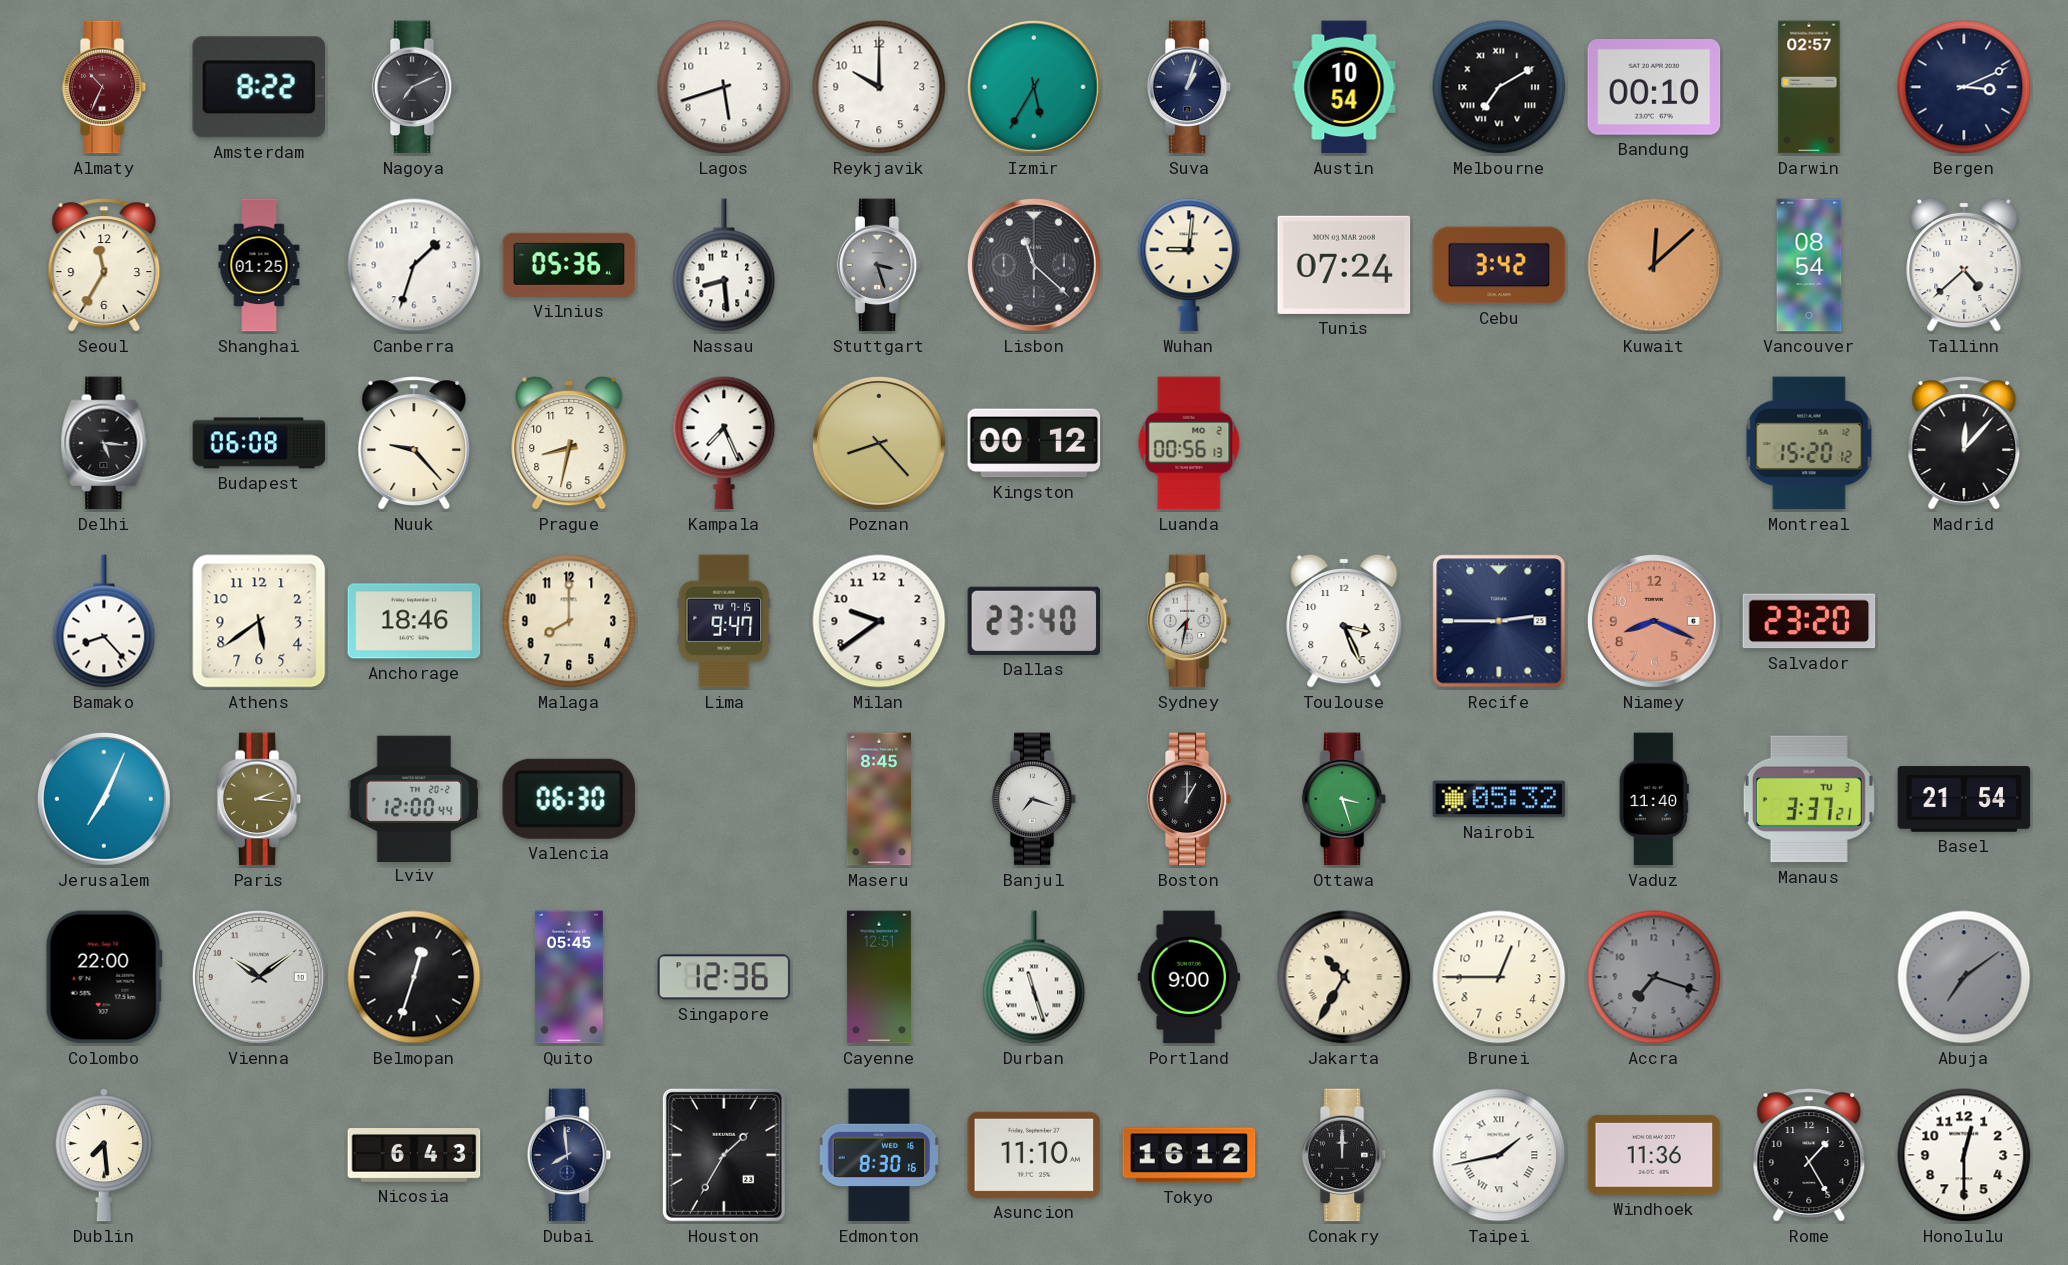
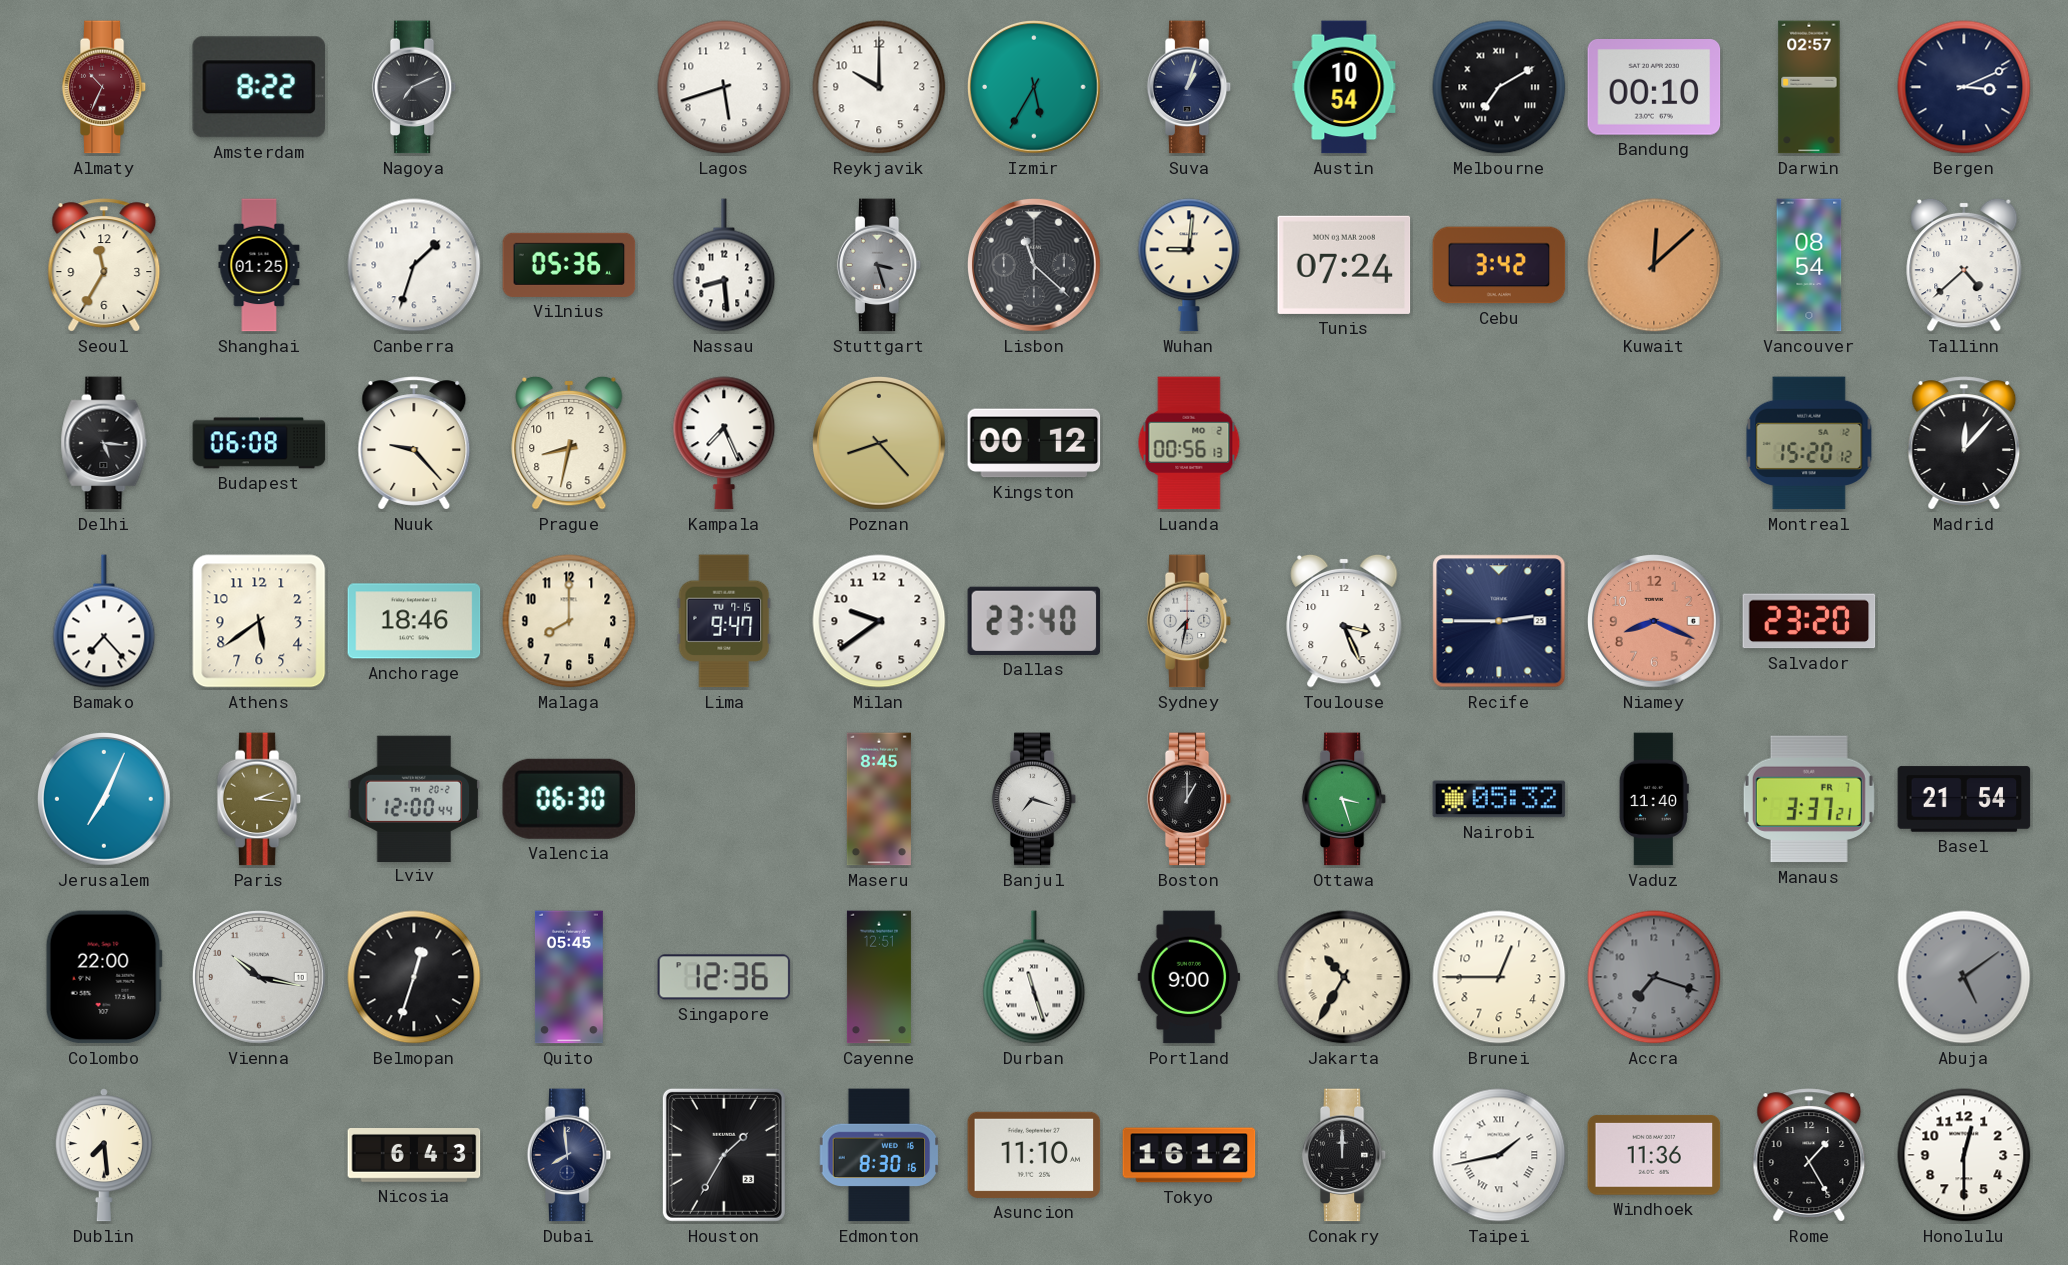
Bamako: 8:23 -> 7:23 (104, 621)
Manaus date: TU 3 -> FR 7 (1809, 799)
Vienna: 10:09 -> 10:17 (260, 978)
Abuja: 7:09 -> 5:09 (1964, 977)
